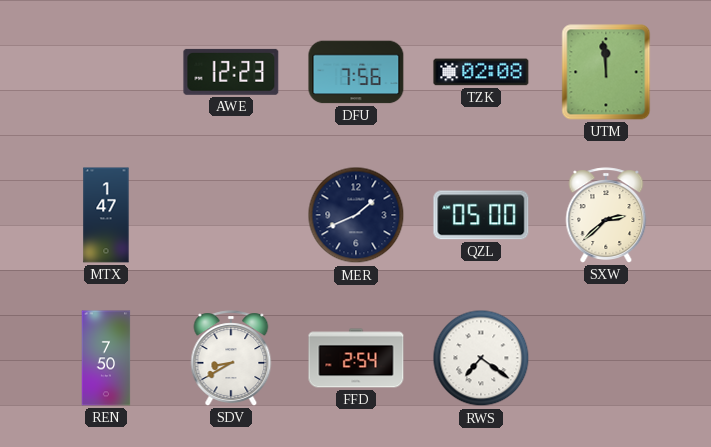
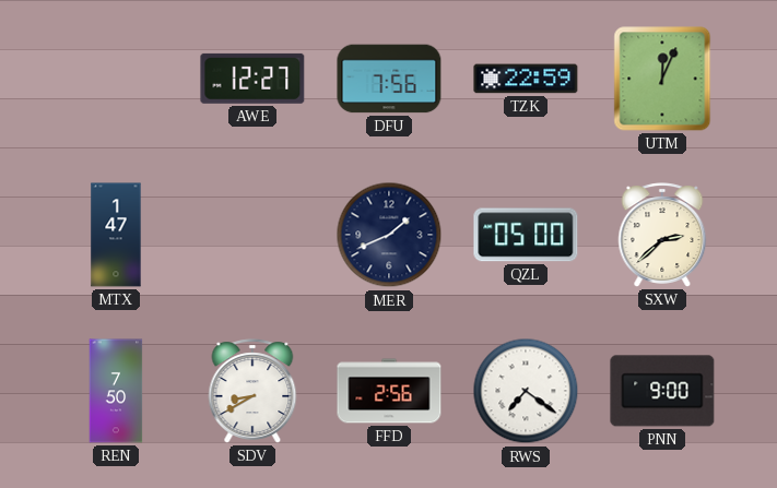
AWE: 12:23 -> 12:27 (252, 79)
TZK: 02:08 -> 22:59 (526, 79)
UTM: 11:59 -> 12:04 (662, 79)
FFD: 2:54 -> 2:56 (389, 391)
PNN: none -> 9:00 (662, 391)
